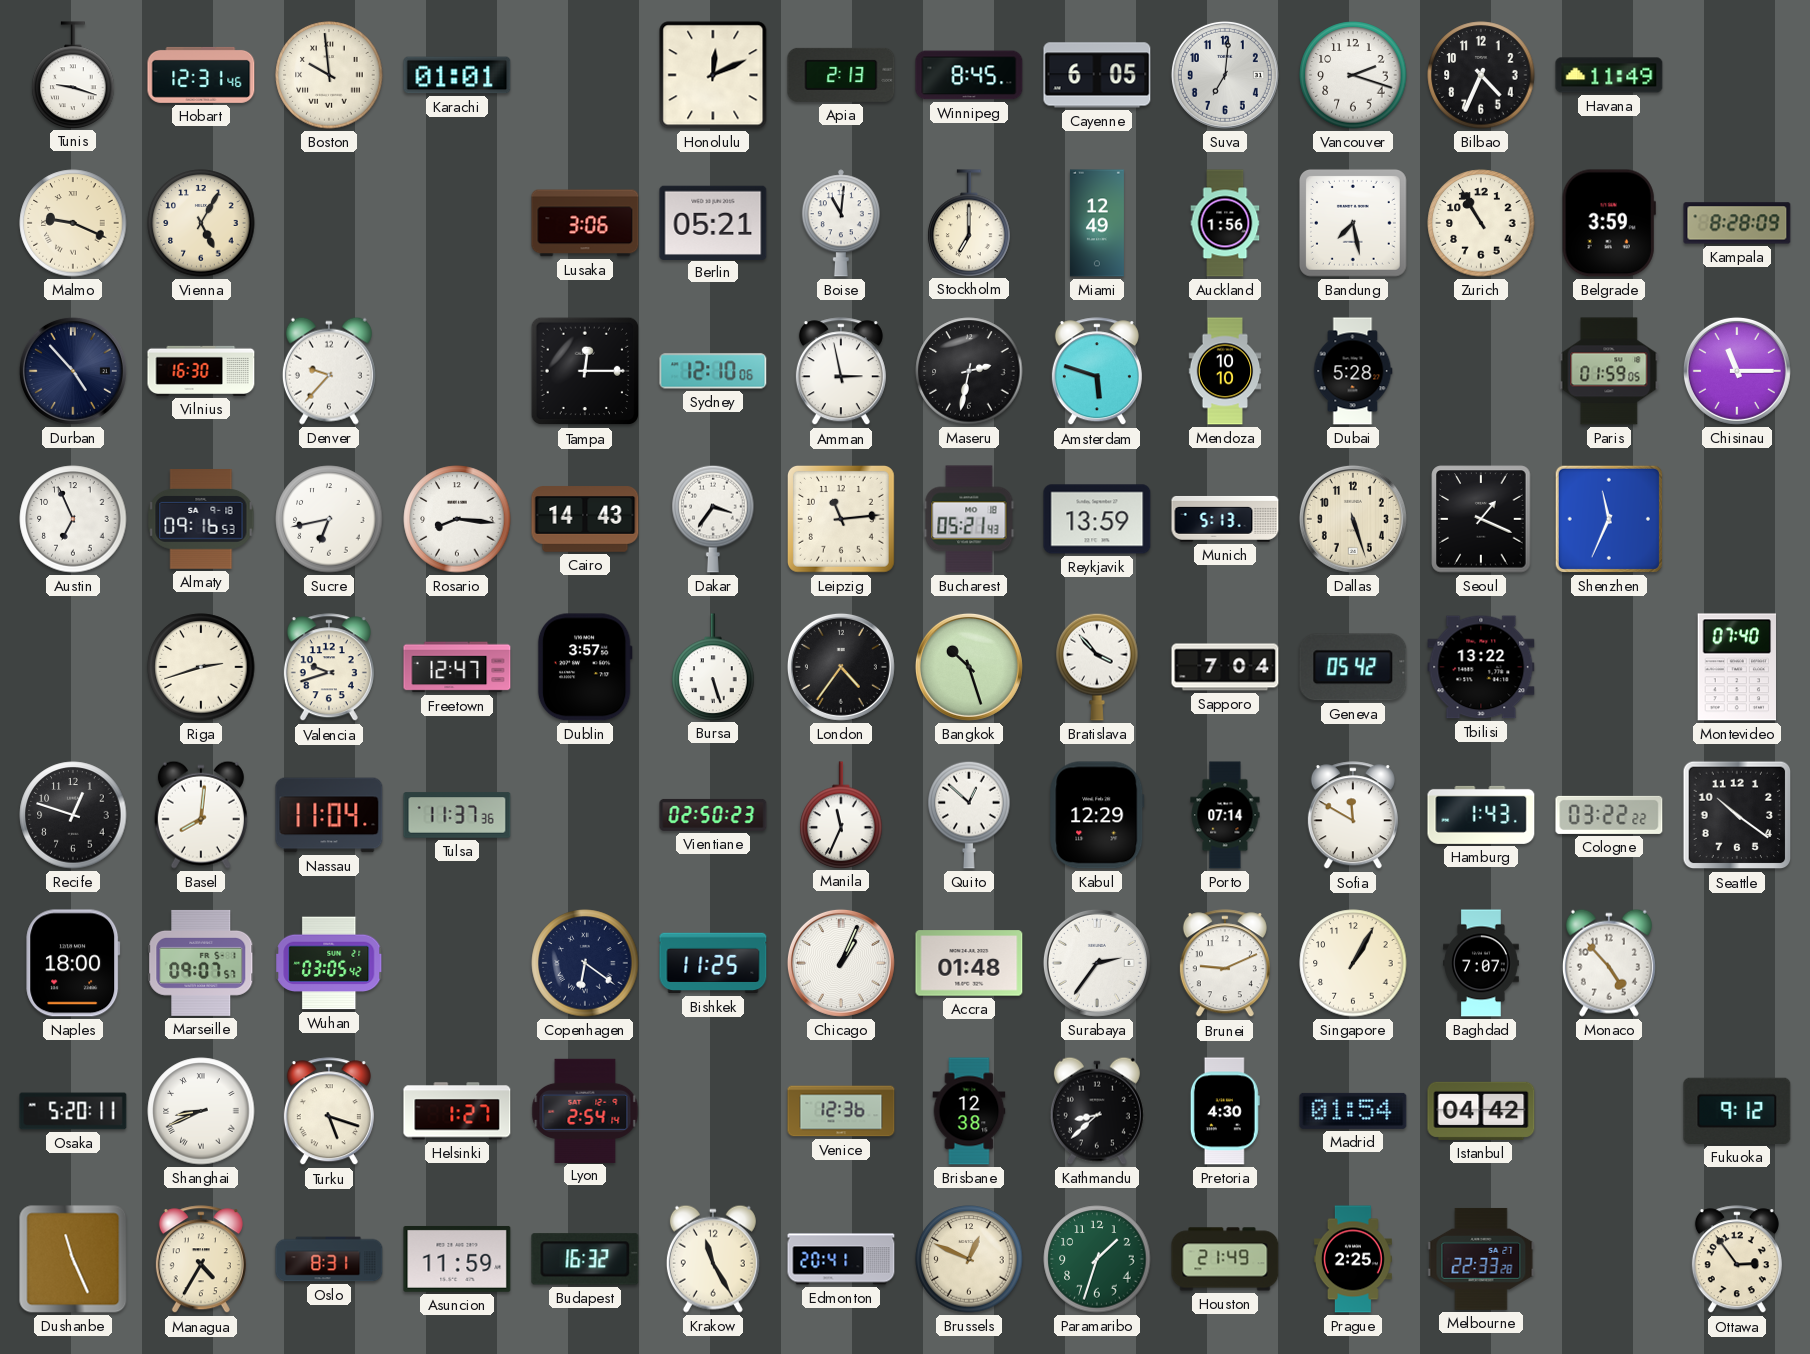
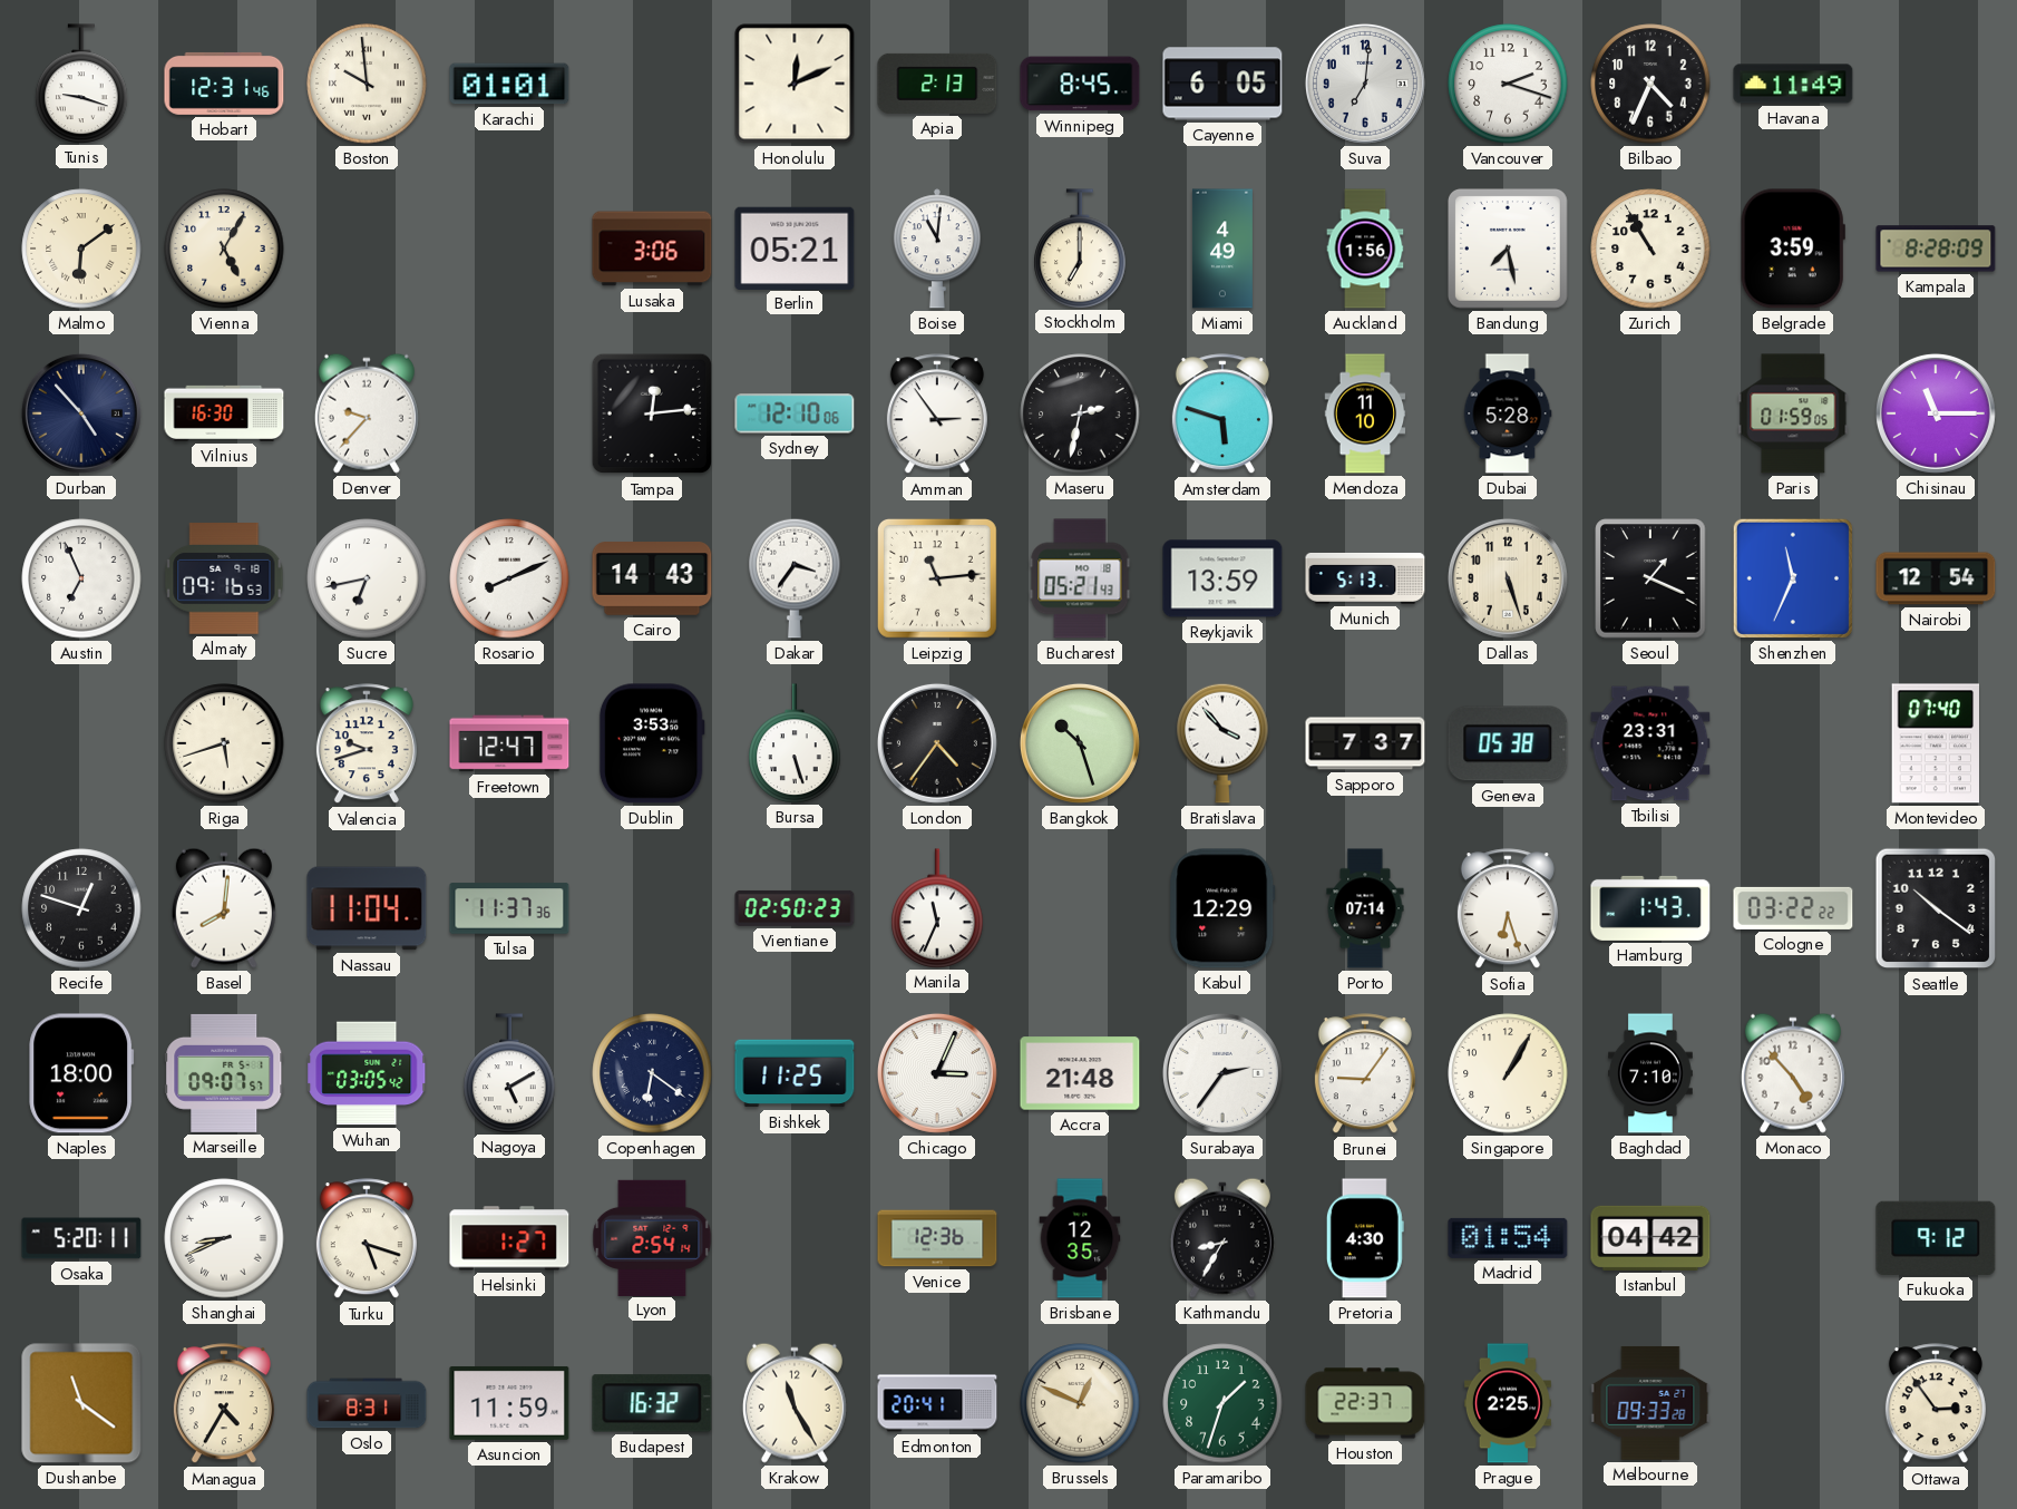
Malmo: 9:19 -> 6:09 (81, 249)
Miami: 12:49 -> 4:49 (1222, 249)
Tampa: 12:15 -> 12:14 (652, 413)
Amman: 2:58 -> 2:54 (937, 415)
Mendoza: 10:10 -> 11:10 (1365, 413)
Rosario: 8:16 -> 8:11 (509, 578)
Nairobi: none -> 12:54 (1936, 578)
Riga: 2:42 -> 5:42 (224, 743)
Dublin: 3:57 -> 3:53 (652, 743)
Sapporo: 7:04 -> 7:37 (1365, 743)
Geneva: 05:42 -> 05:38 (1508, 743)
Tbilisi: 13:22 -> 23:31 (1650, 743)
Quito: 12:52 -> none (969, 815)
Sofia: 11:50 -> 6:27 (1508, 909)
Nagoya: none -> 5:10 (509, 1073)
Chicago: 1:04 -> 3:04 (937, 1073)
Accra: 01:48 -> 21:48 (1080, 1073)
Brunei: 9:11 -> 9:06 (1365, 1074)
Baghdad: 7:07 -> 7:10 (1651, 1073)
Brisbane: 12:38 -> 12:35 (1080, 1238)
Kathmandu: 8:38 -> 8:35 (1222, 1238)
Dushanbe: 11:26 -> 11:21 (81, 1403)
Houston: 21:49 -> 22:37 (1365, 1403)
Melbourne: 22:33 -> 09:33 (1650, 1403)
